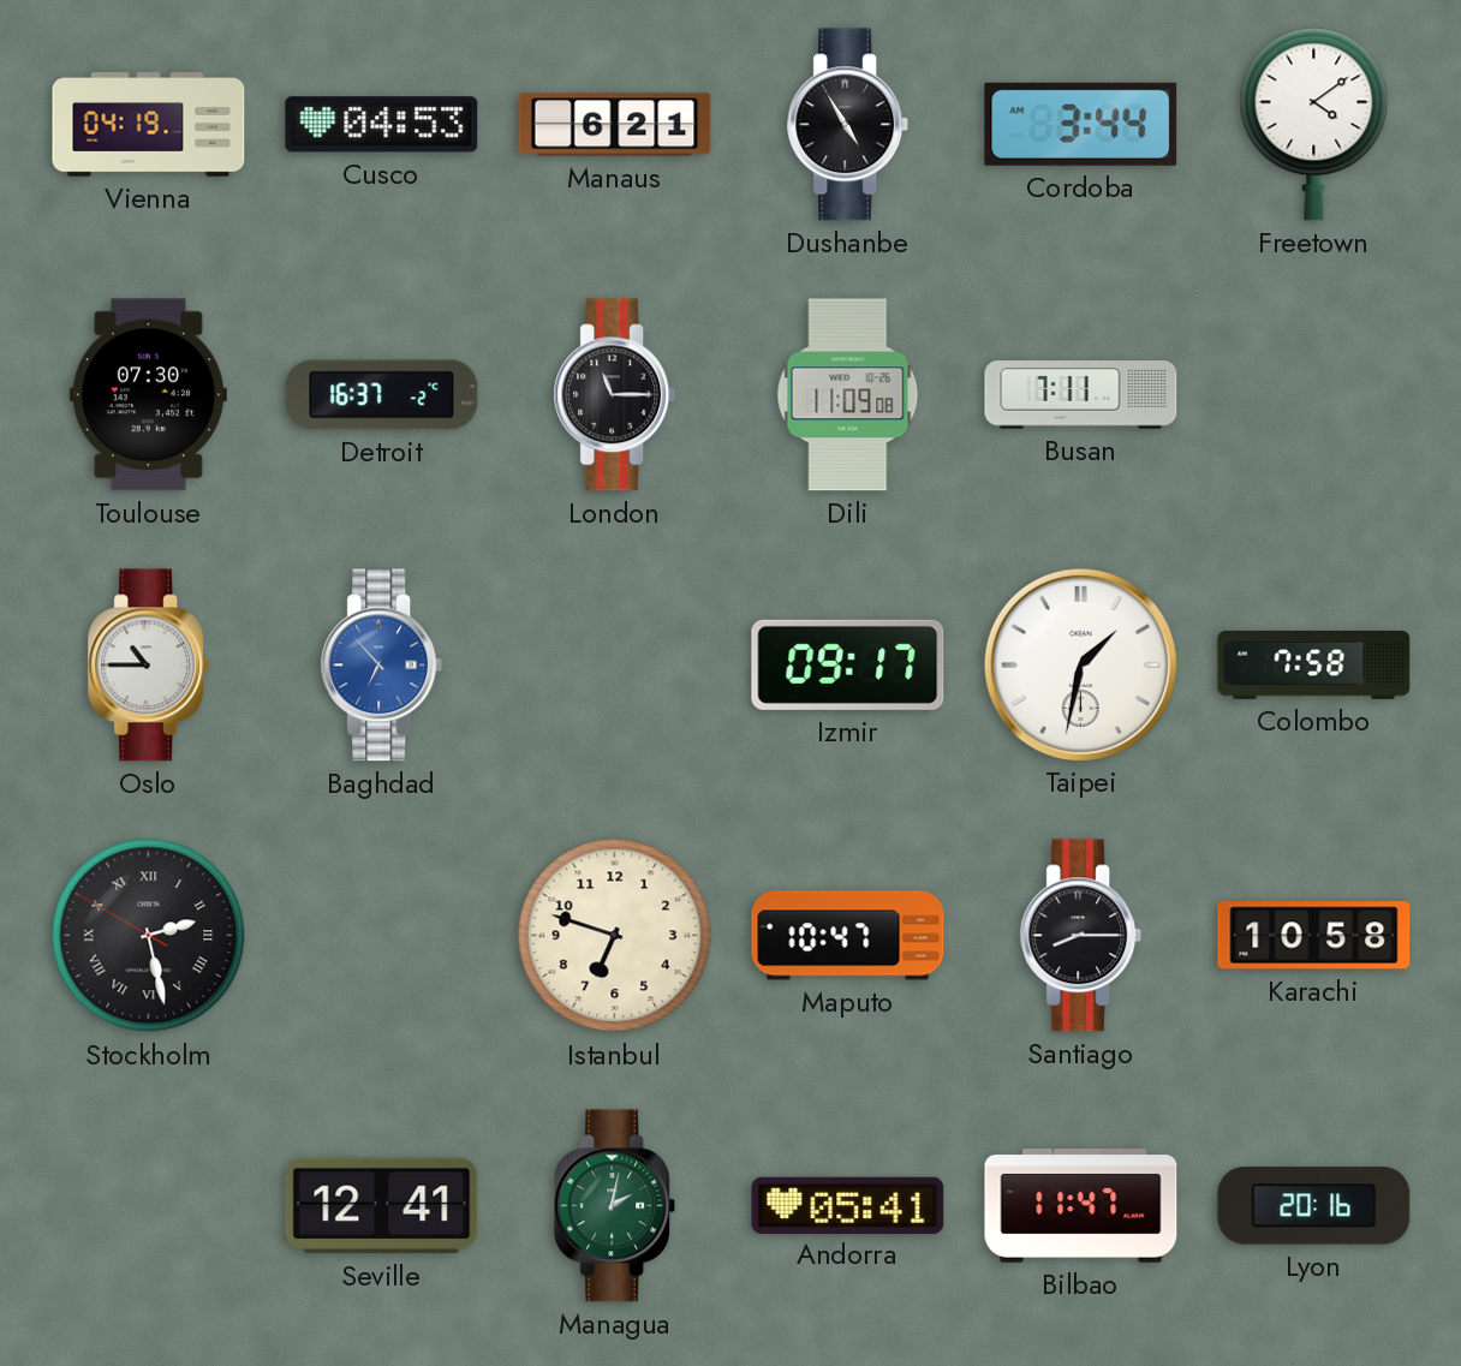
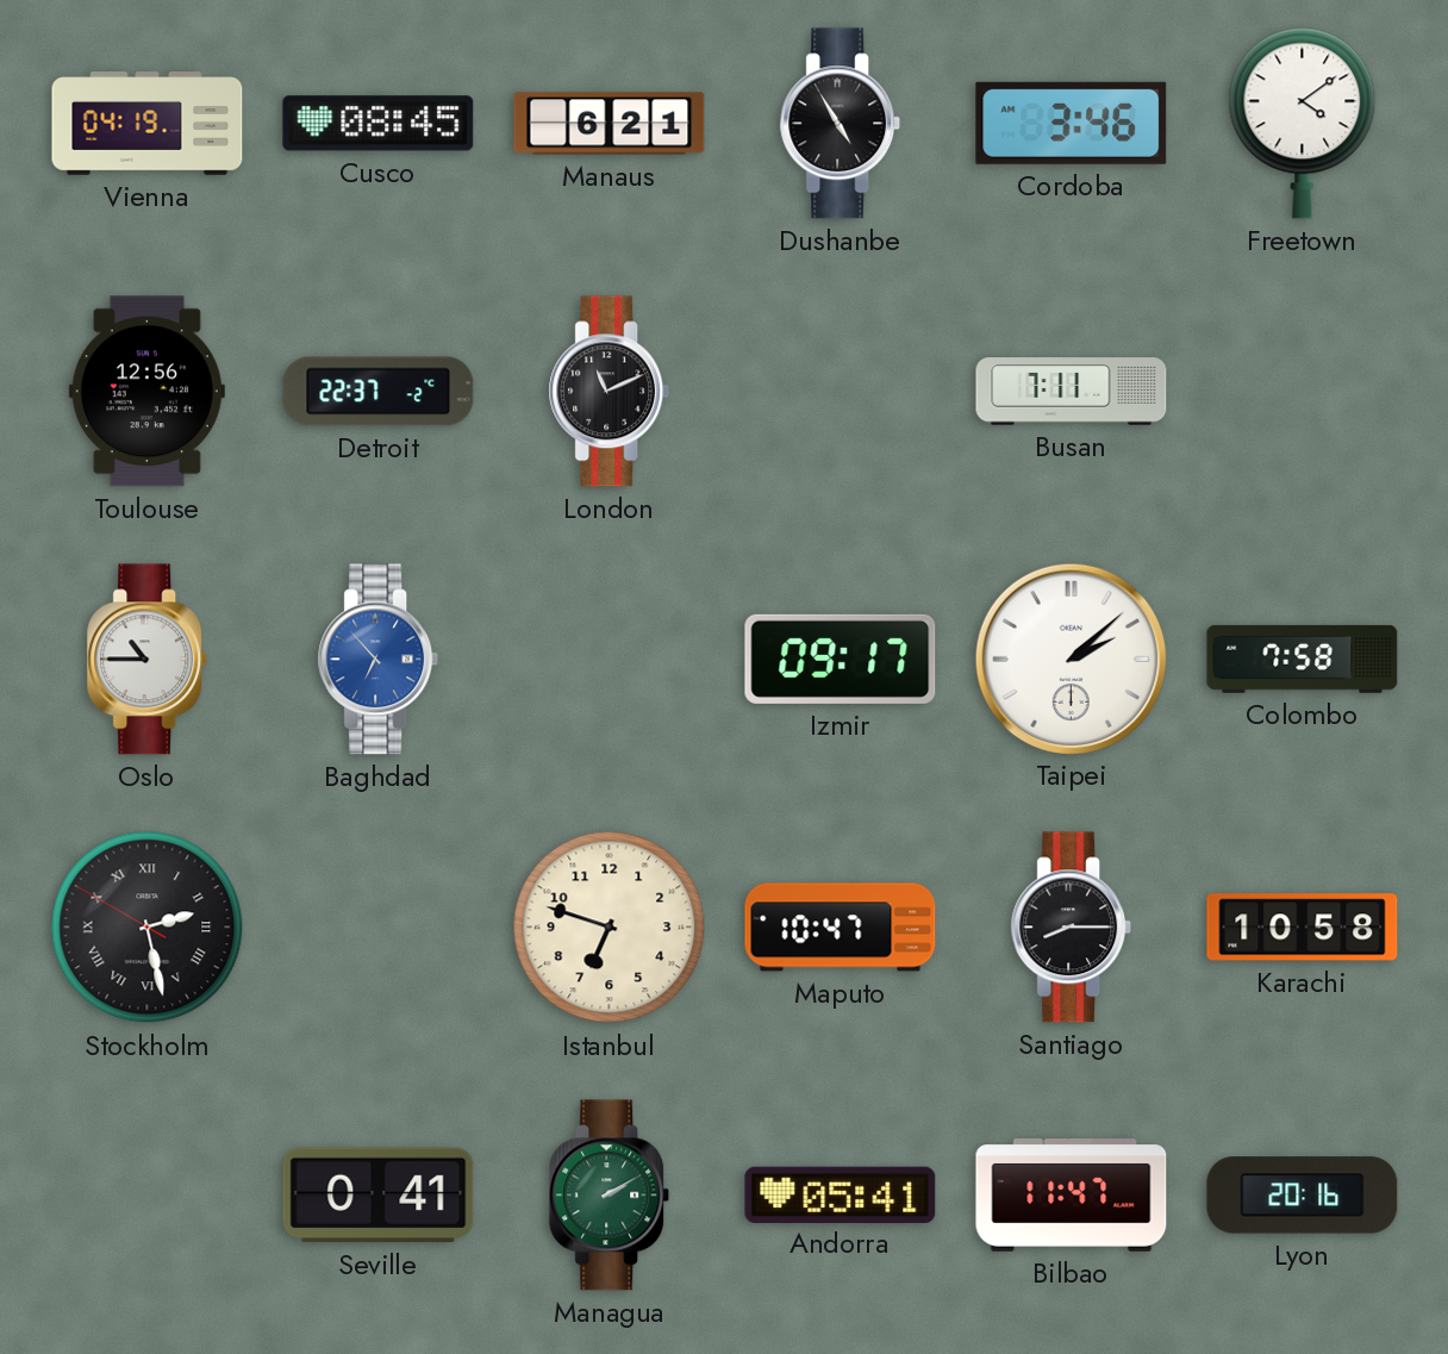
Cusco: 04:53 -> 08:45 (379, 124)
Cordoba: 3:44 -> 3:46 (1072, 123)
Toulouse: 07:30 -> 12:56 (146, 392)
Detroit: 16:37 -> 22:37 (379, 392)
London: 11:15 -> 11:11 (610, 392)
Dili: 11:09 -> none (848, 395)
Taipei: 1:32 -> 2:08 (1071, 659)
Seville: 12:41 -> 0:41 (379, 1196)
Managua: 2:02 -> 2:10 (610, 1196)
